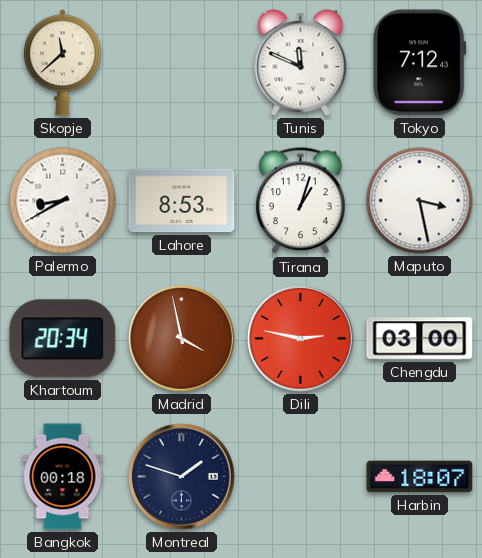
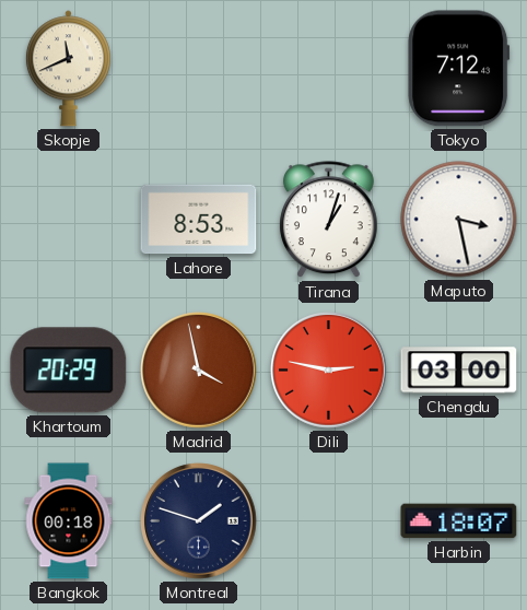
Skopje: 11:38 -> 11:41 (68, 69)
Tunis: 11:49 -> none (301, 63)
Palermo: 8:40 -> none (63, 201)
Khartoum: 20:34 -> 20:29 (69, 371)
